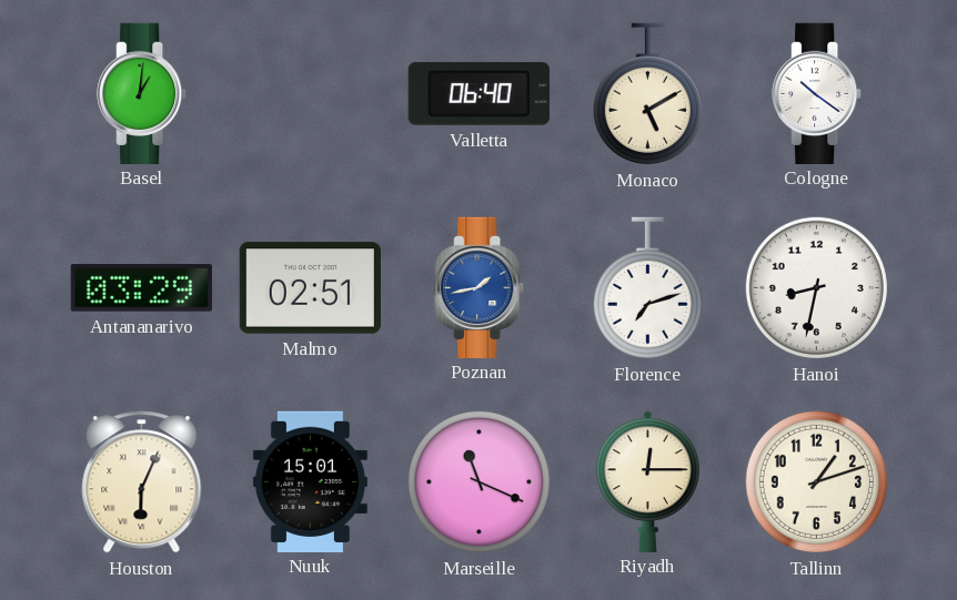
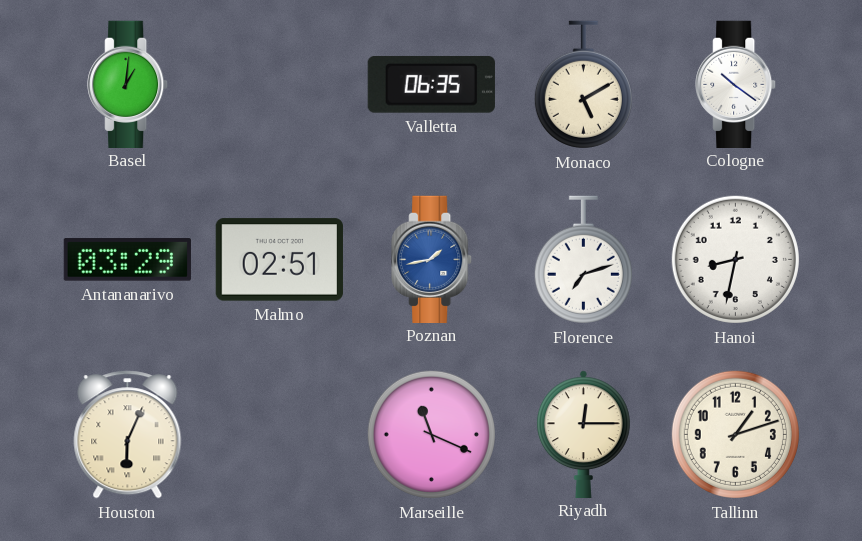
Valletta: 06:40 -> 06:35 (431, 84)
Nuuk: 15:01 -> none (310, 481)
